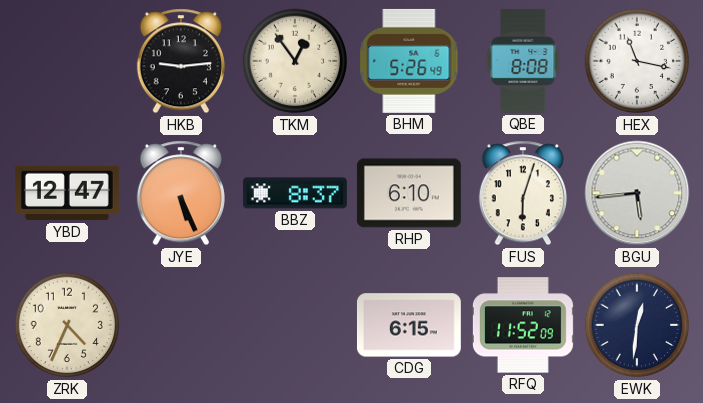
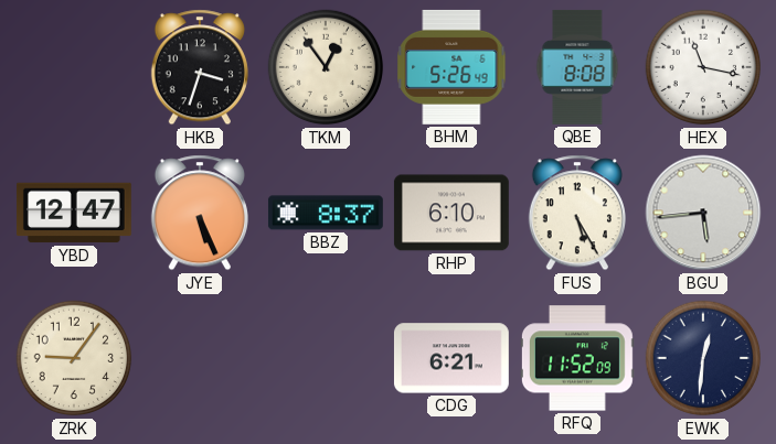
HKB: 9:14 -> 3:33 (200, 67)
FUS: 6:03 -> 5:25 (577, 213)
ZRK: 4:34 -> 9:06 (74, 358)
CDG: 6:15 -> 6:21 (451, 358)
